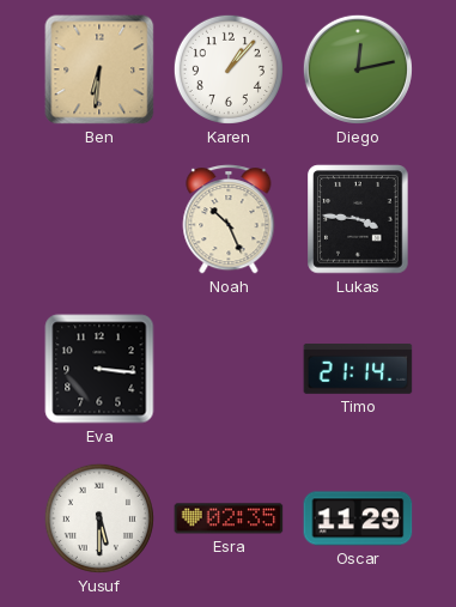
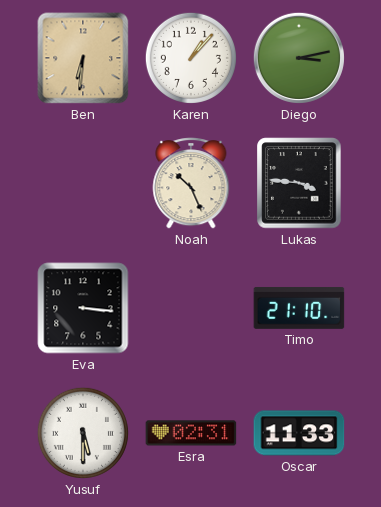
Diego: 12:13 -> 3:13 (299, 58)
Timo: 21:14 -> 21:10 (299, 308)
Esra: 02:35 -> 02:31 (191, 433)
Oscar: 11:29 -> 11:33 (299, 433)
